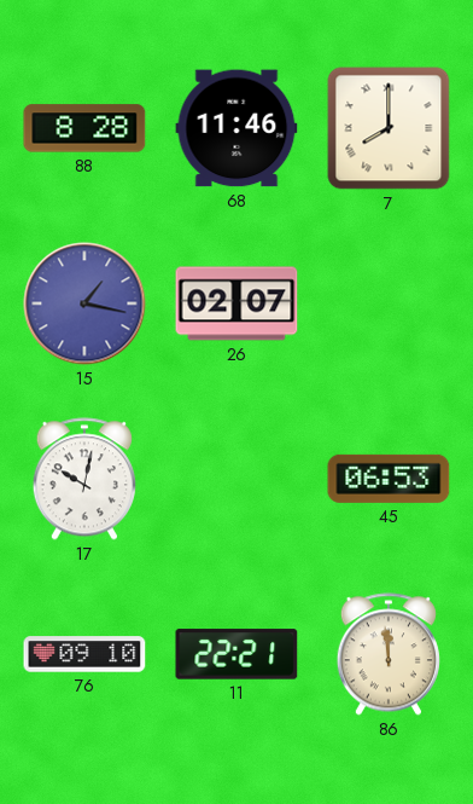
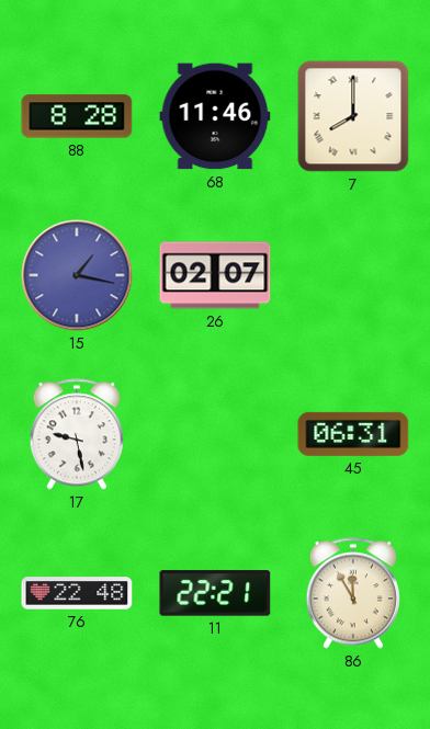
17: 10:02 -> 9:28 (77, 434)
45: 06:53 -> 06:31 (353, 434)
76: 09:10 -> 22:48 (77, 593)
86: 11:59 -> 11:55 (353, 593)
